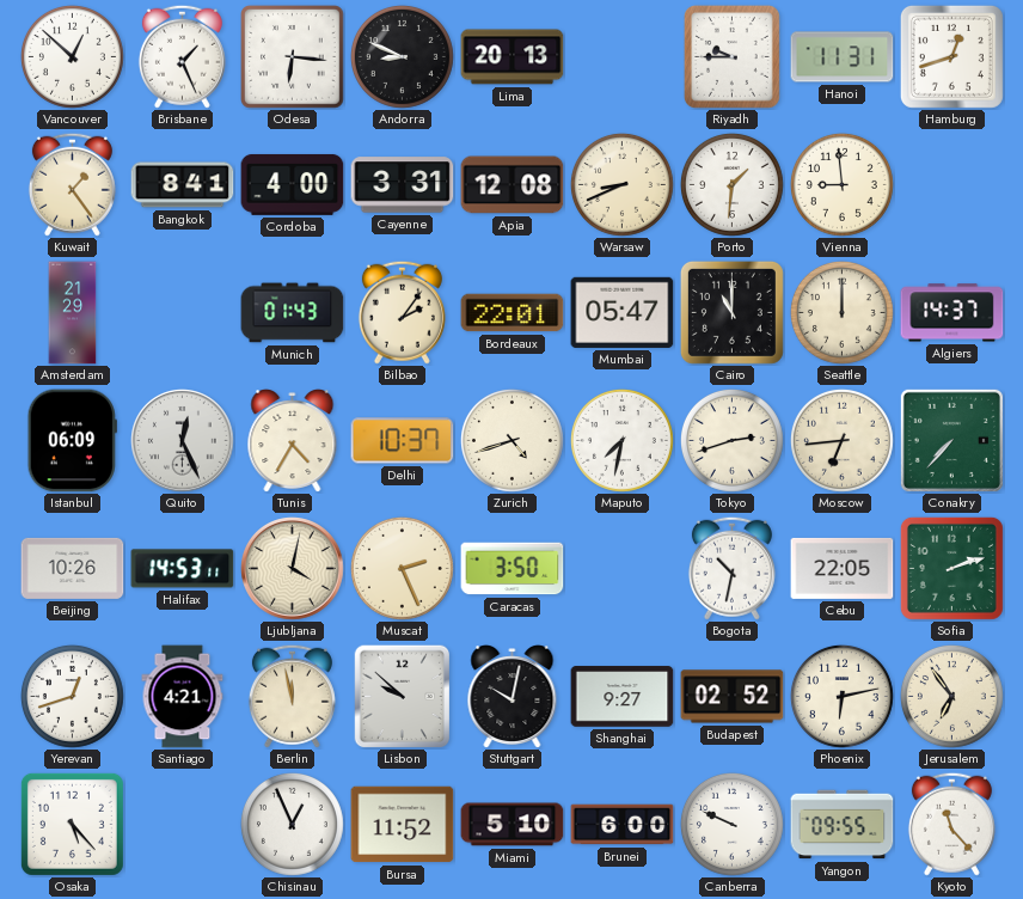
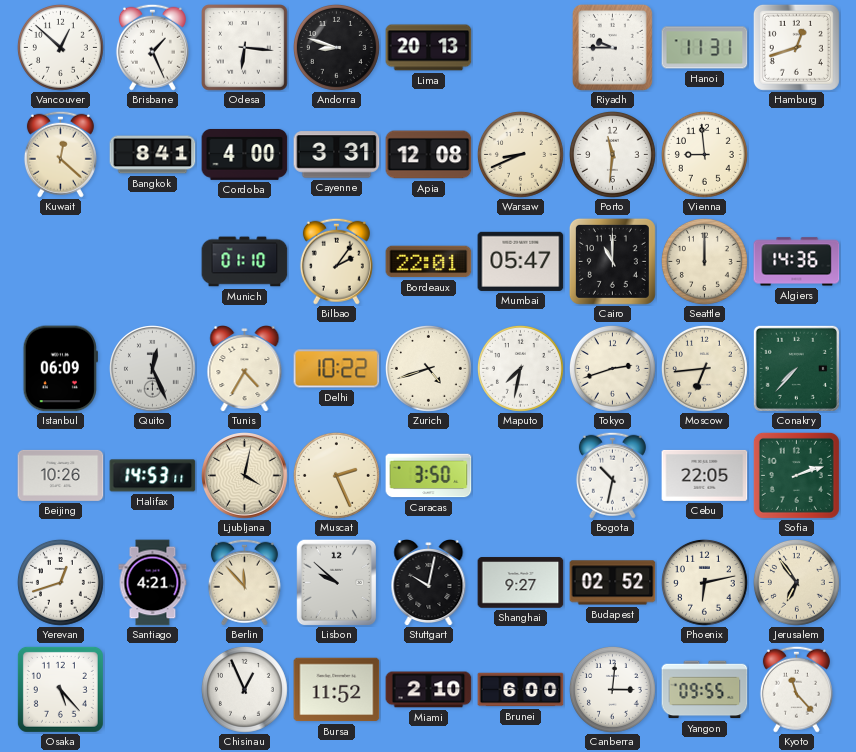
Andorra: 8:49 -> 8:48 (336, 47)
Kuwait: 1:24 -> 12:22 (60, 154)
Porto: 1:31 -> 11:31 (612, 154)
Amsterdam: 21:29 -> none (73, 313)
Munich: 01:43 -> 01:10 (245, 262)
Algiers: 14:37 -> 14:36 (797, 262)
Delhi: 10:37 -> 10:22 (337, 369)
Berlin: 11:58 -> 11:53 (244, 582)
Miami: 5:10 -> 2:10 (429, 690)
Canberra: 9:49 -> 3:01 (612, 689)
